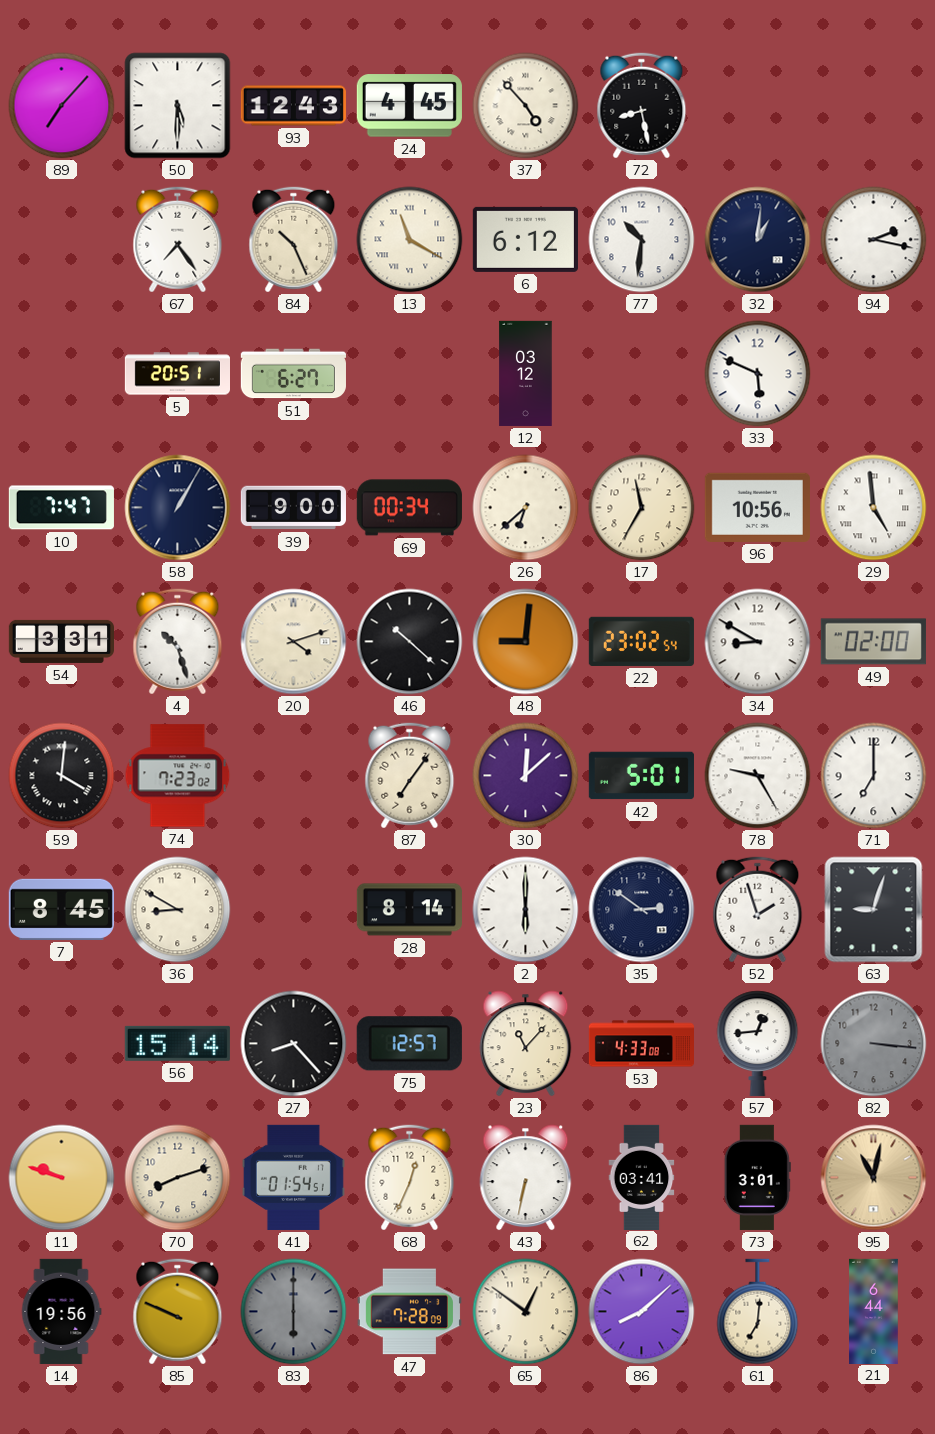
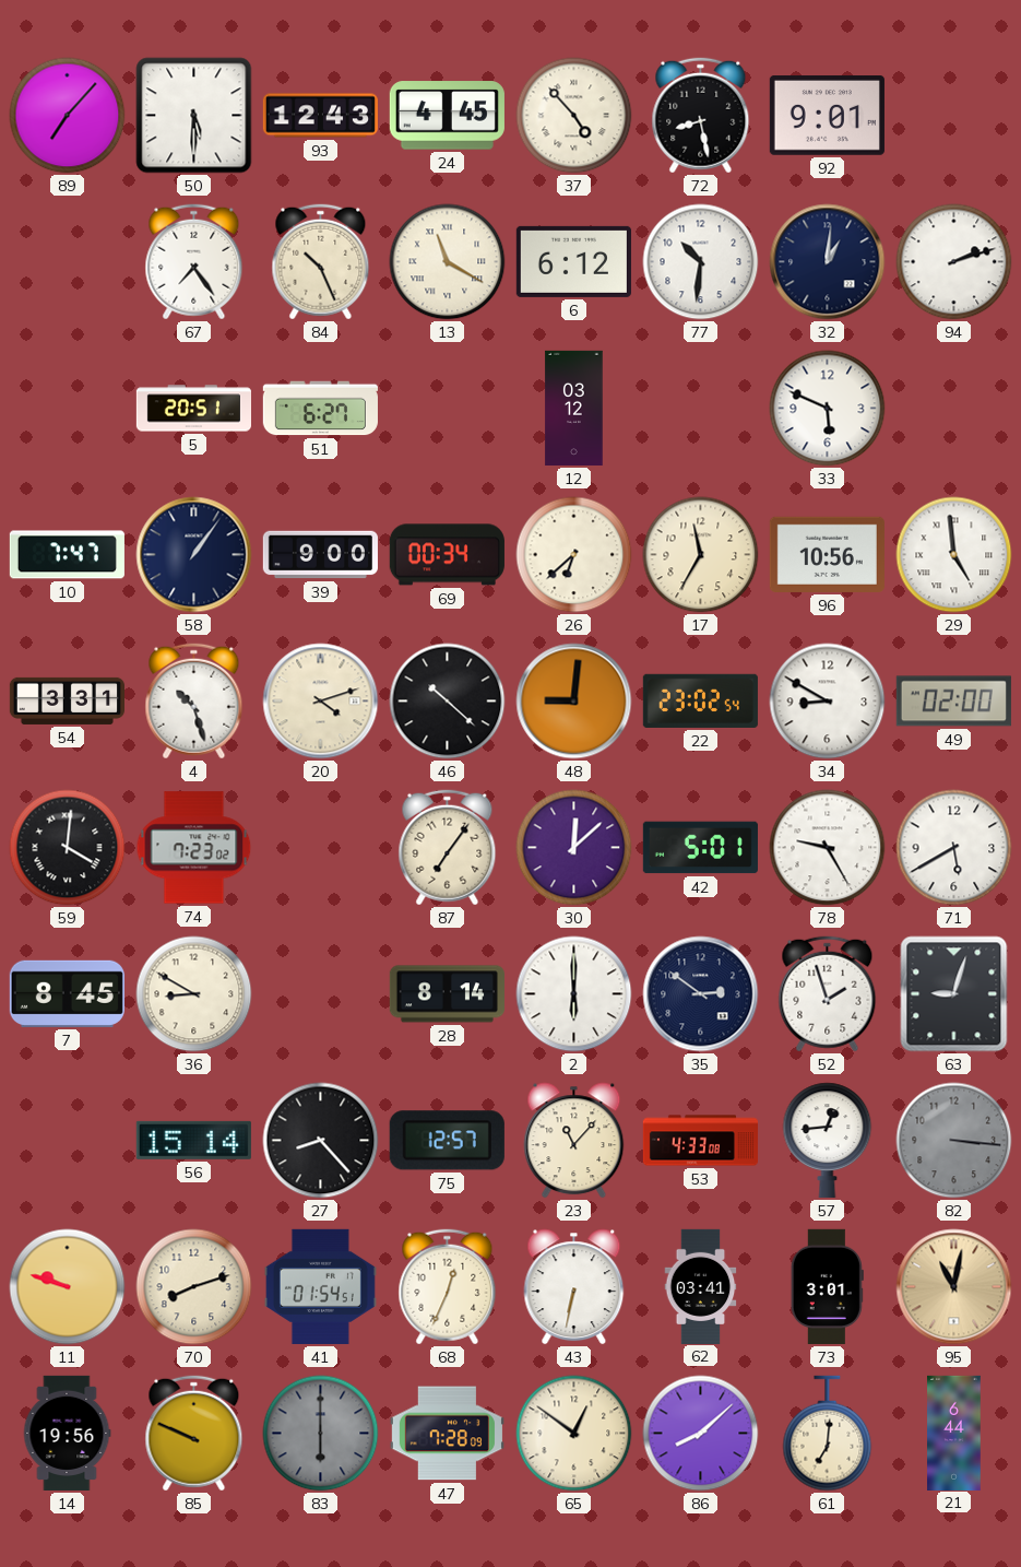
92: none -> 9:01 (827, 116)
94: 2:17 -> 2:12 (954, 262)
58: 1:05 -> 1:06 (194, 555)
71: 7:00 -> 5:40 (954, 848)
